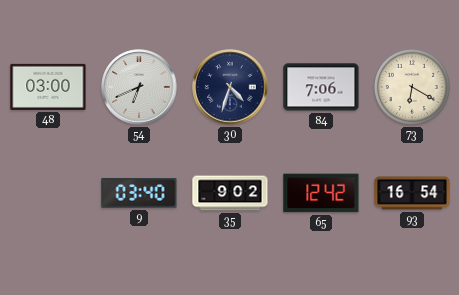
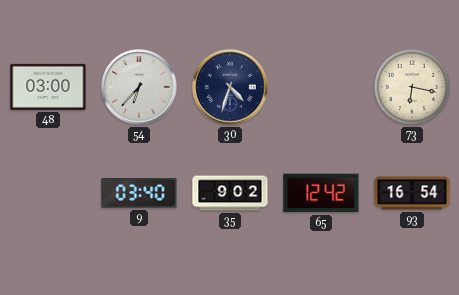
54: 6:41 -> 6:37 (139, 87)
84: 7:06 -> none (321, 87)
73: 6:20 -> 6:17 (412, 87)
